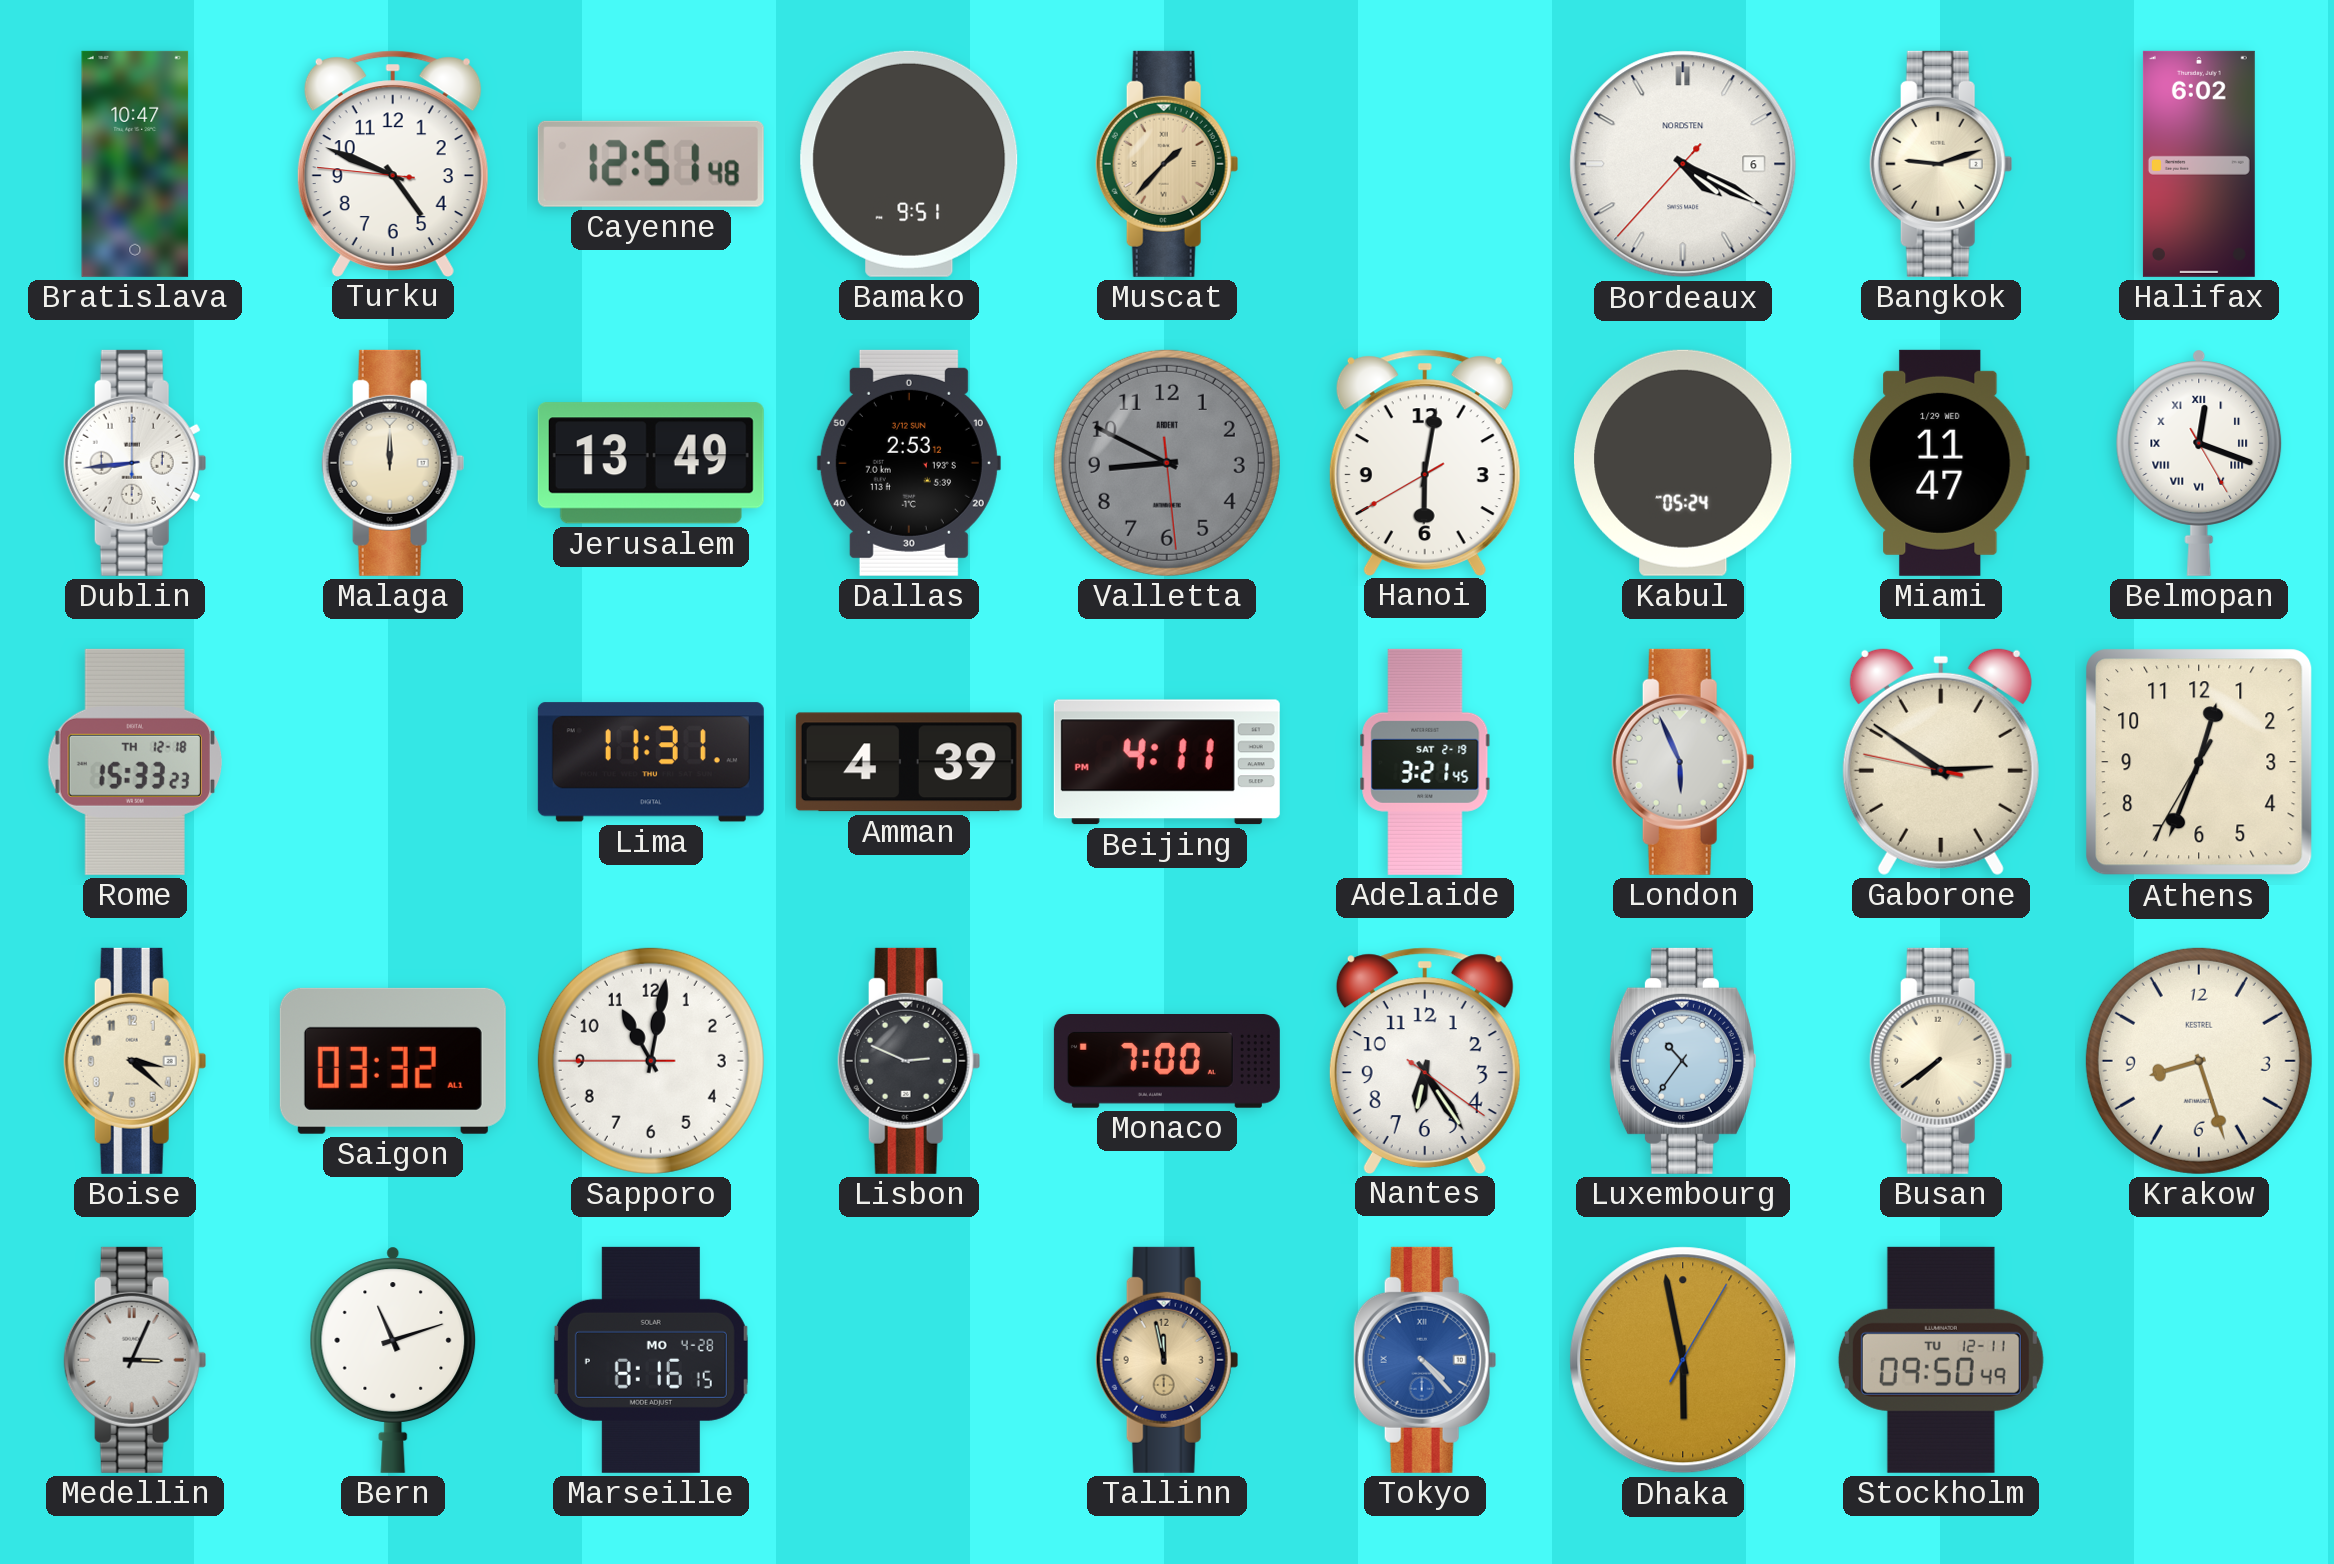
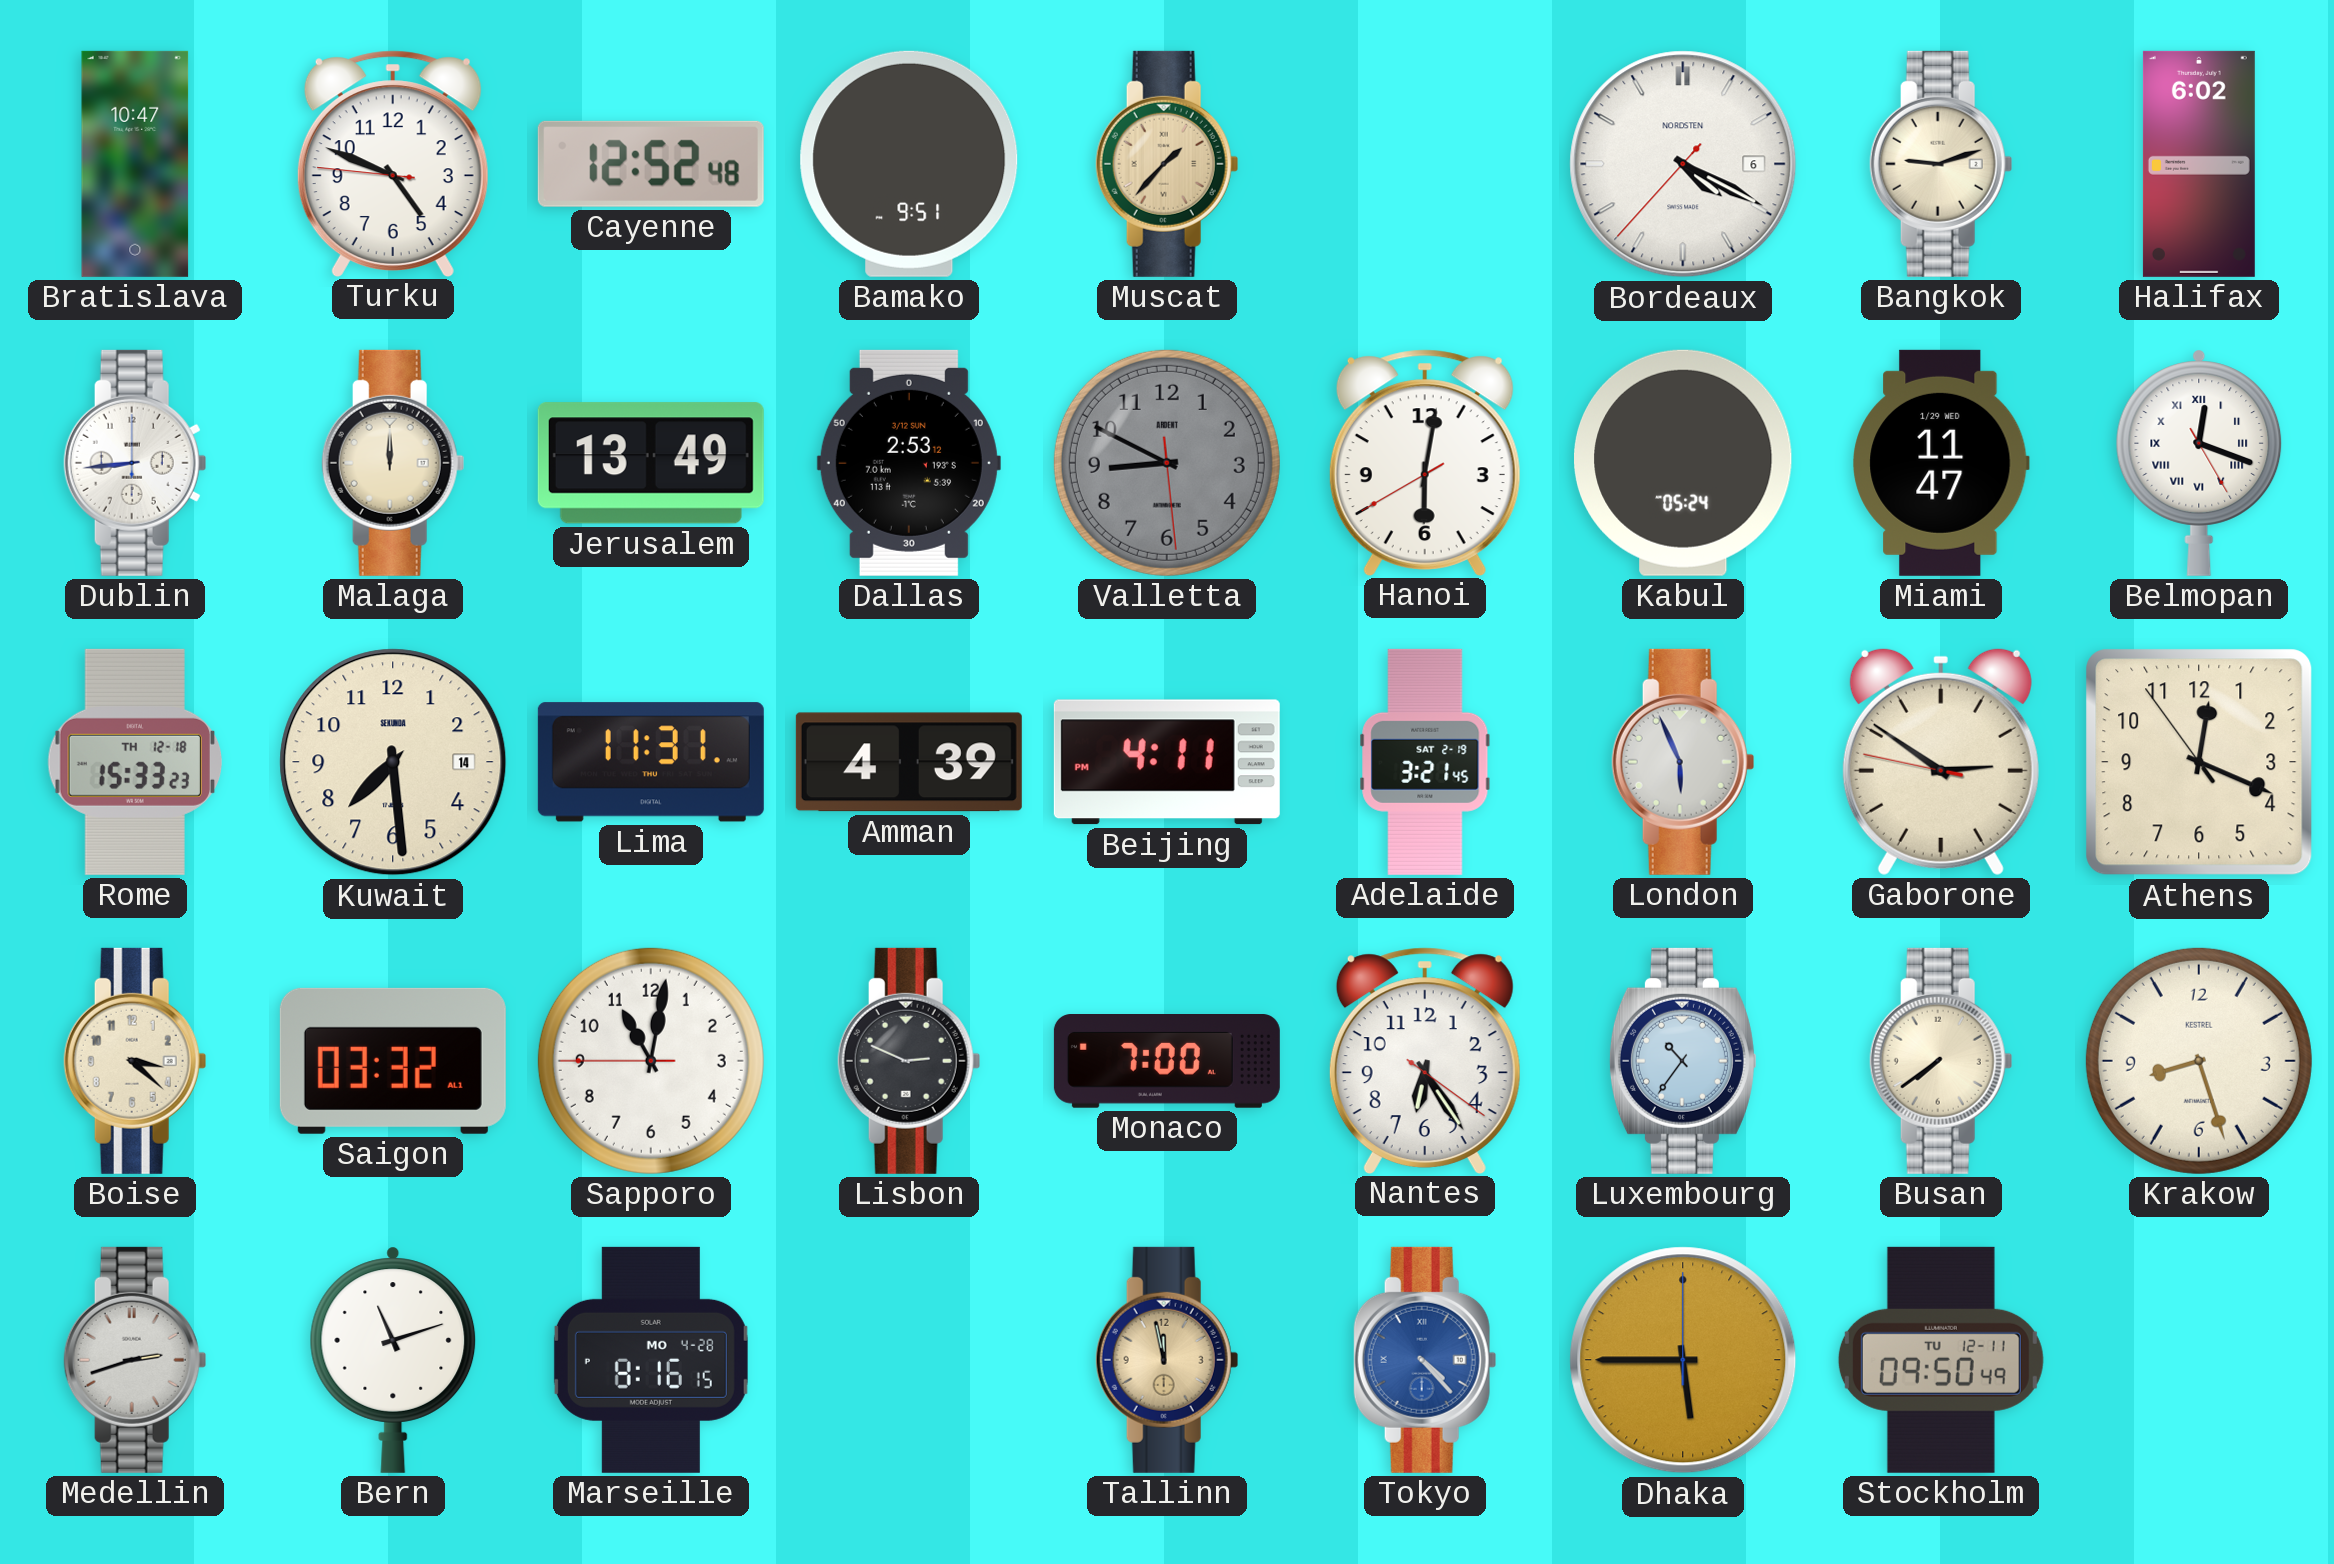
Cayenne: 12:51 -> 12:52 (651, 164)
Kuwait: none -> 7:29 (393, 762)
Athens: 12:33 -> 12:18 (2199, 762)
Medellin: 3:04 -> 2:42 (135, 1360)
Dhaka: 5:58 -> 5:45 (1683, 1360)
